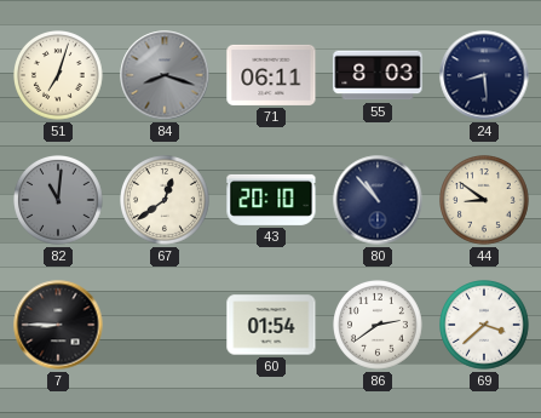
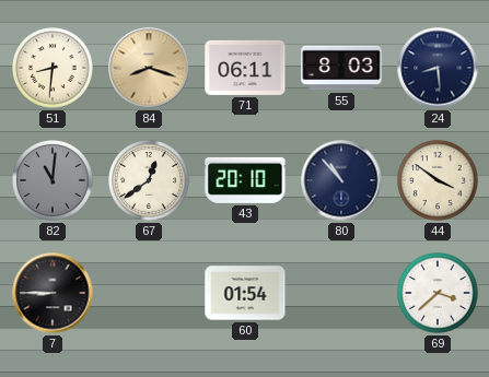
51: 7:03 -> 8:31 (54, 69)
84 dial: grey -> champagne (149, 68)
44: 8:51 -> 3:51 (439, 181)
86: 2:39 -> none (379, 326)
